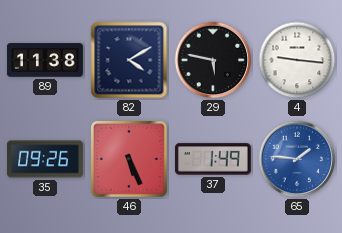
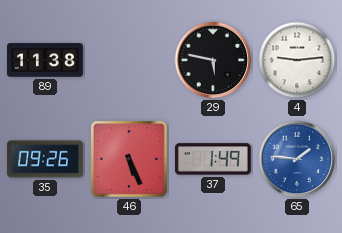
82: 4:10 -> none (129, 60)
4: 9:16 -> 9:14 (297, 60)
